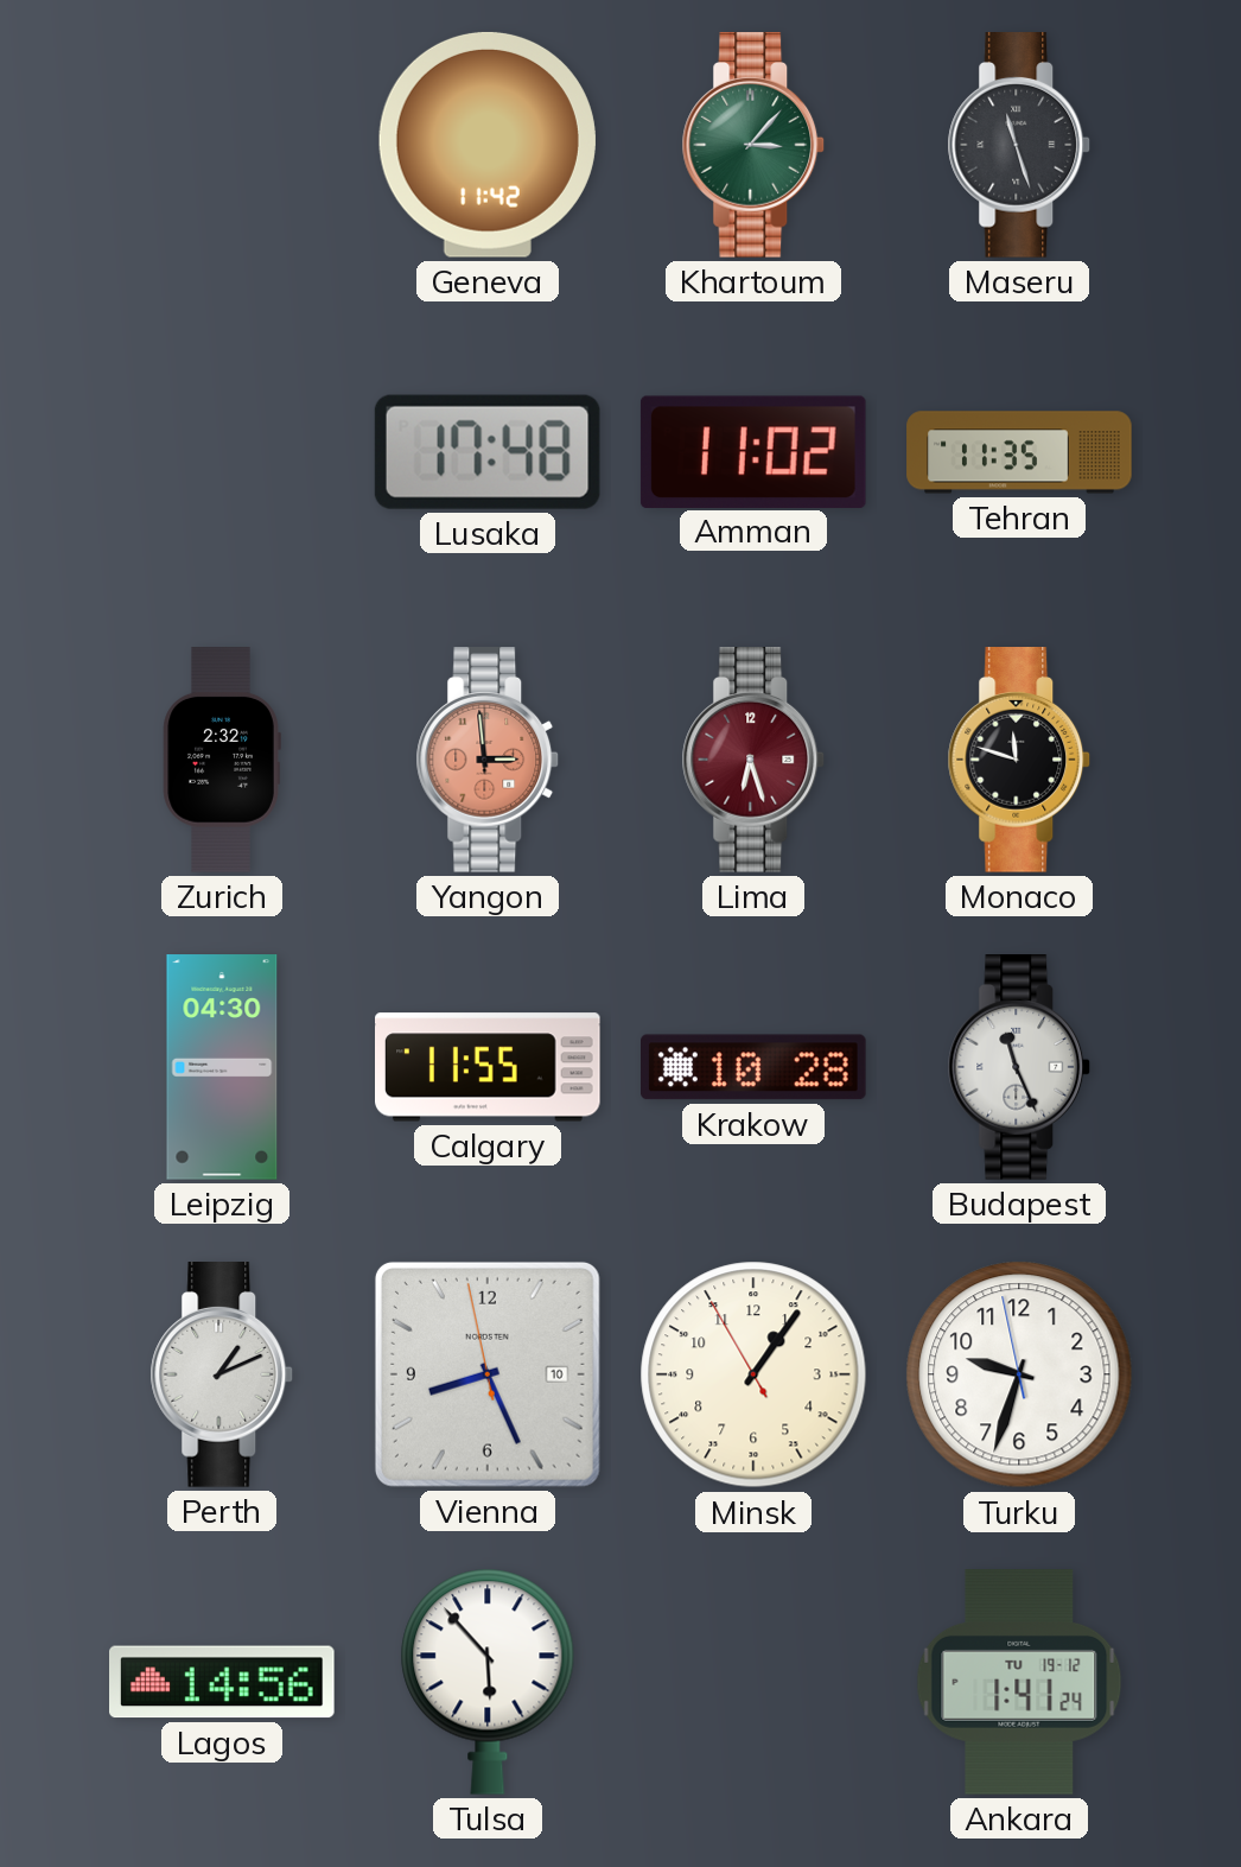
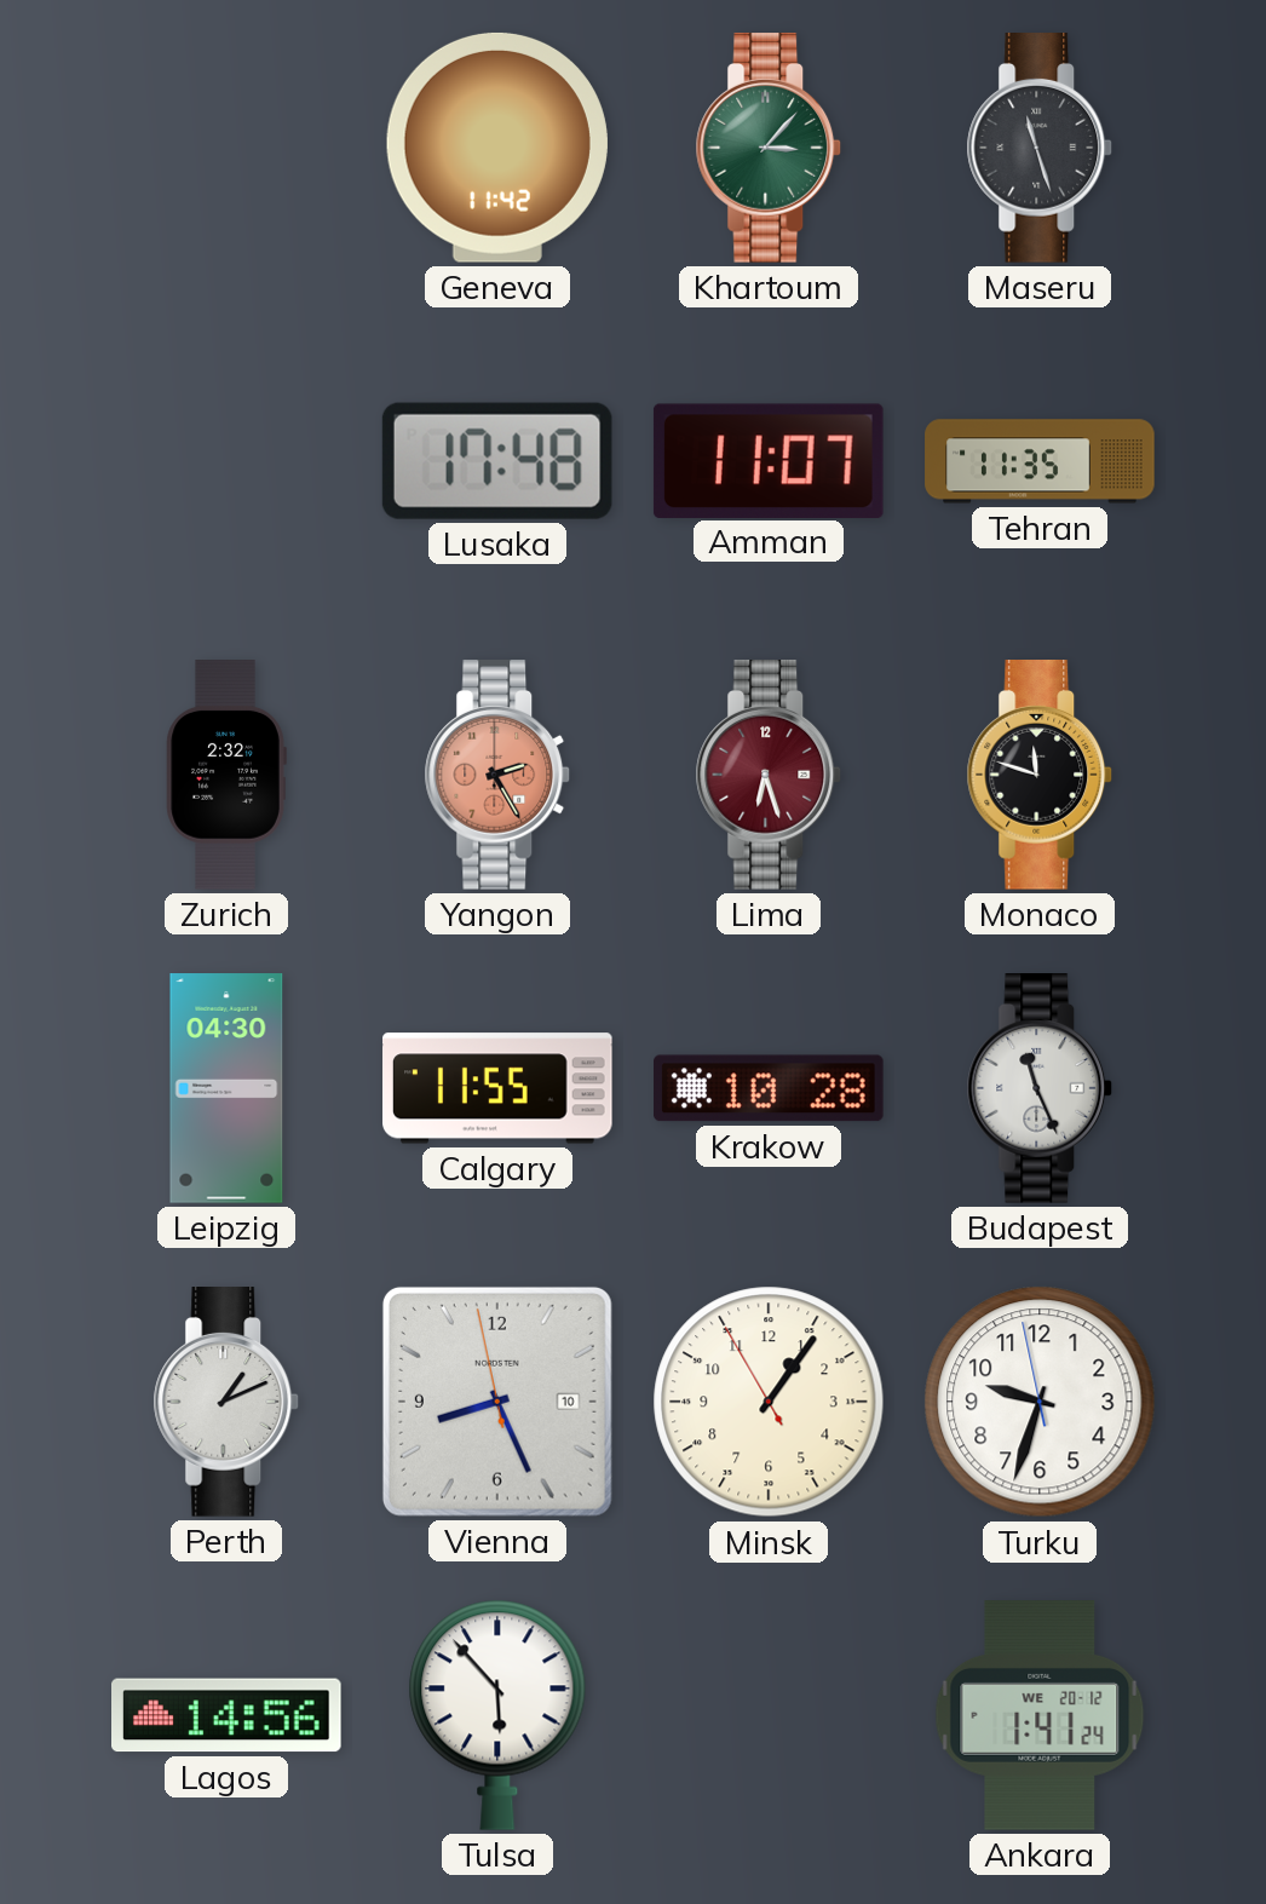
Amman: 11:02 -> 11:07 (769, 460)
Yangon: 2:59 -> 2:25 (497, 775)
Ankara date: TU 19-12 -> WE 20-12 (1040, 1715)
